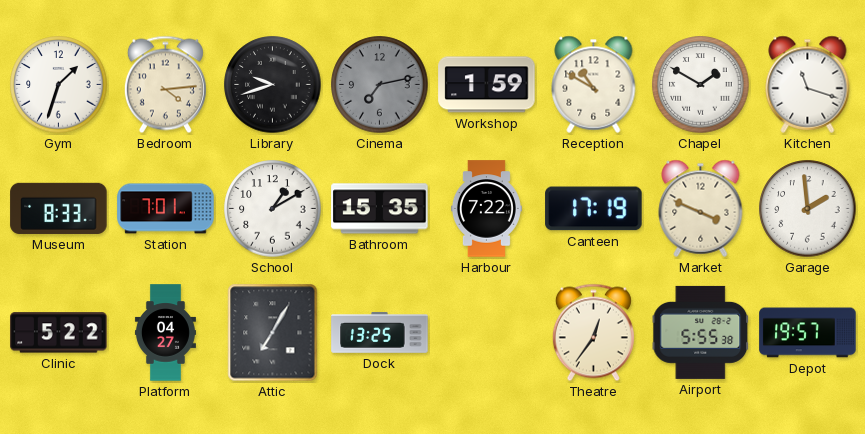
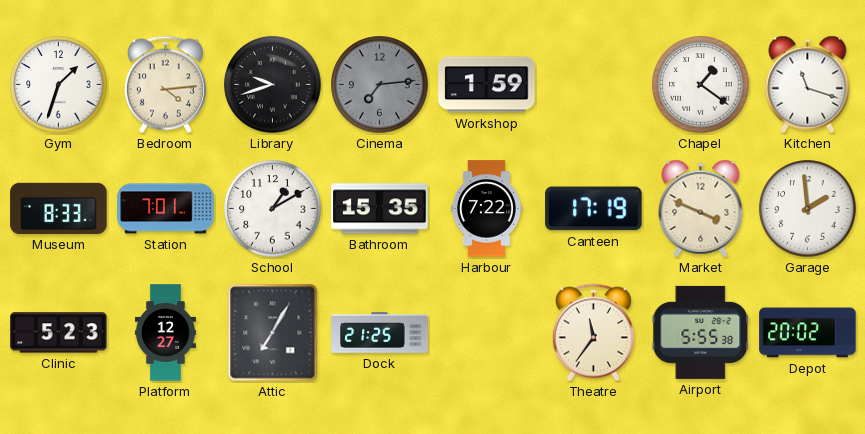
Cinema: 7:13 -> 7:14 (380, 85)
Reception: 10:50 -> none (594, 84)
Chapel: 1:50 -> 1:21 (701, 85)
Clinic: 5:22 -> 5:23 (59, 333)
Platform: 04:27 -> 12:27 (165, 333)
Dock: 13:25 -> 21:25 (380, 333)
Theatre: 12:36 -> 11:36 (593, 333)
Depot: 19:57 -> 20:02 (808, 333)
